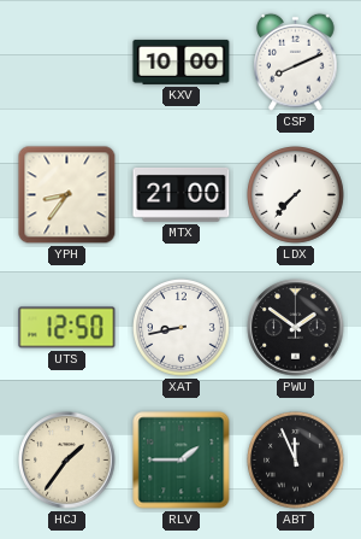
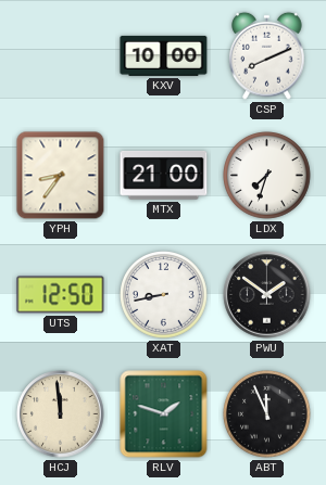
LDX: 7:37 -> 7:33 (267, 176)
HCJ: 1:36 -> 11:59 (61, 414)
RLV: 1:45 -> 1:48 (164, 414)
